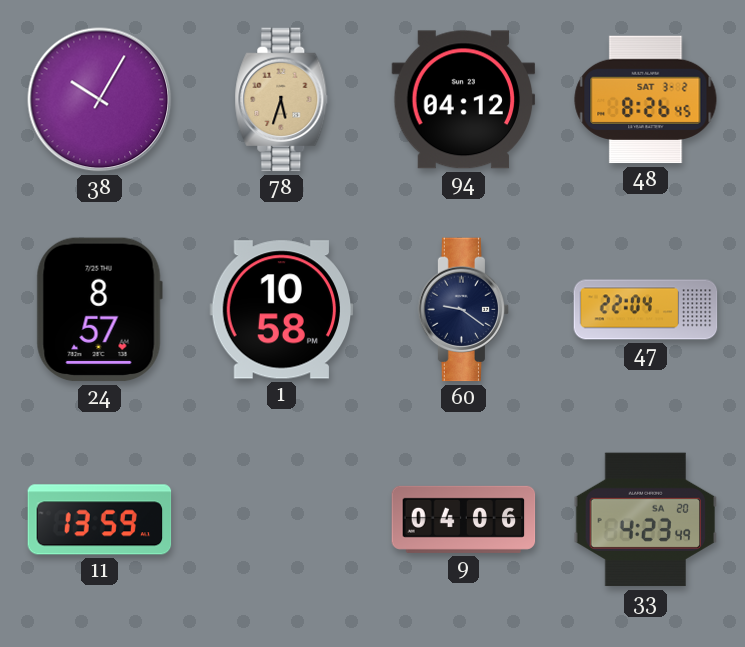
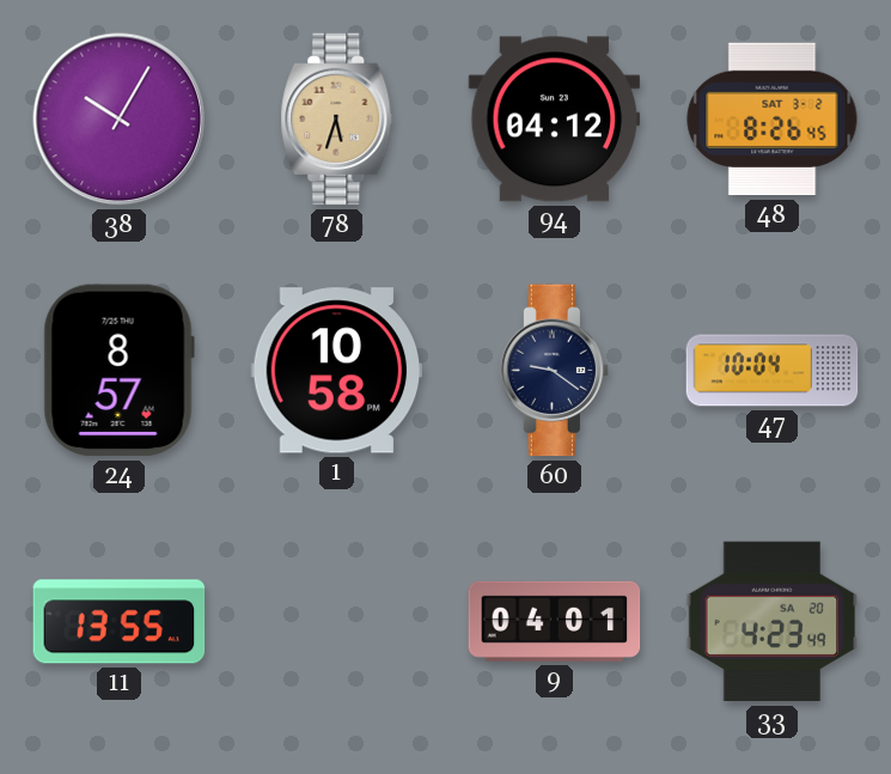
47: 22:04 -> 10:04 (773, 371)
11: 13:59 -> 13:55 (120, 622)
9: 04:06 -> 04:01 (555, 621)
